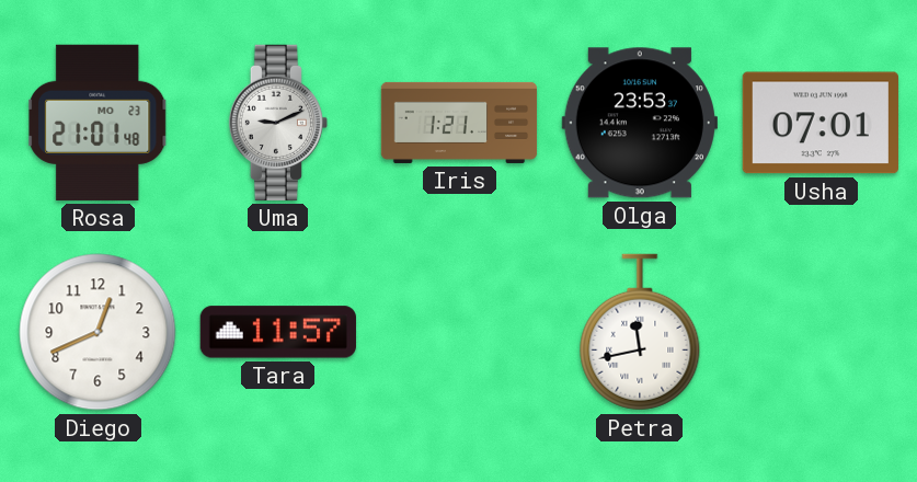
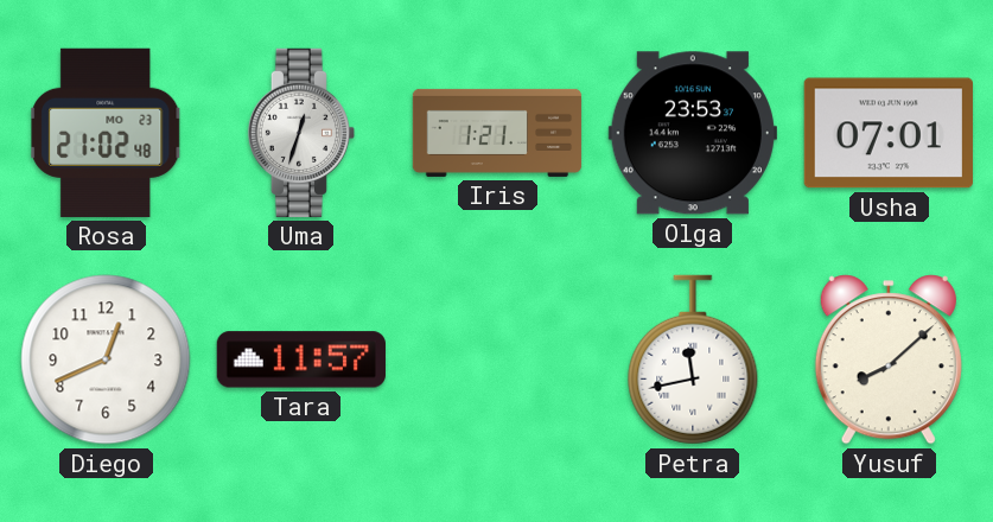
Rosa: 21:01 -> 21:02 (106, 133)
Uma: 9:11 -> 12:33 (300, 133)
Yusuf: none -> 8:08 (889, 359)
